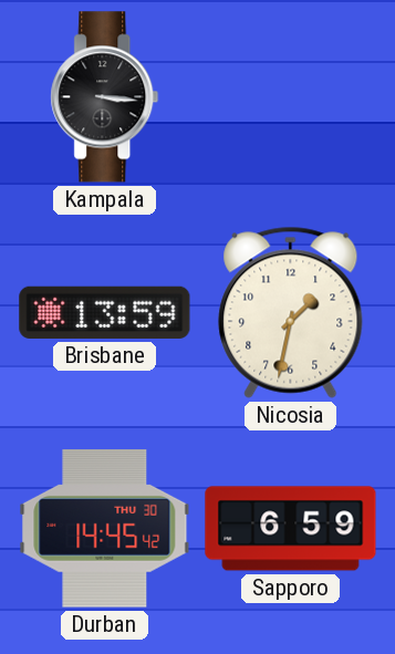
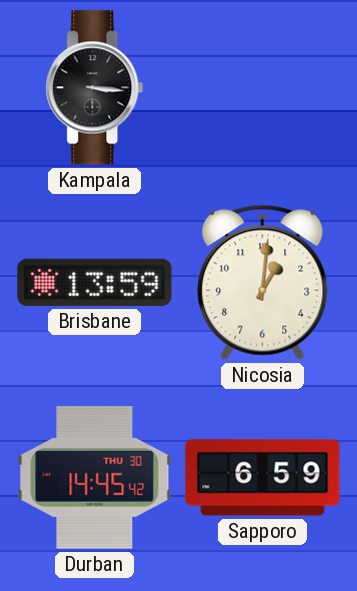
Nicosia: 1:32 -> 1:01 (263, 282)
